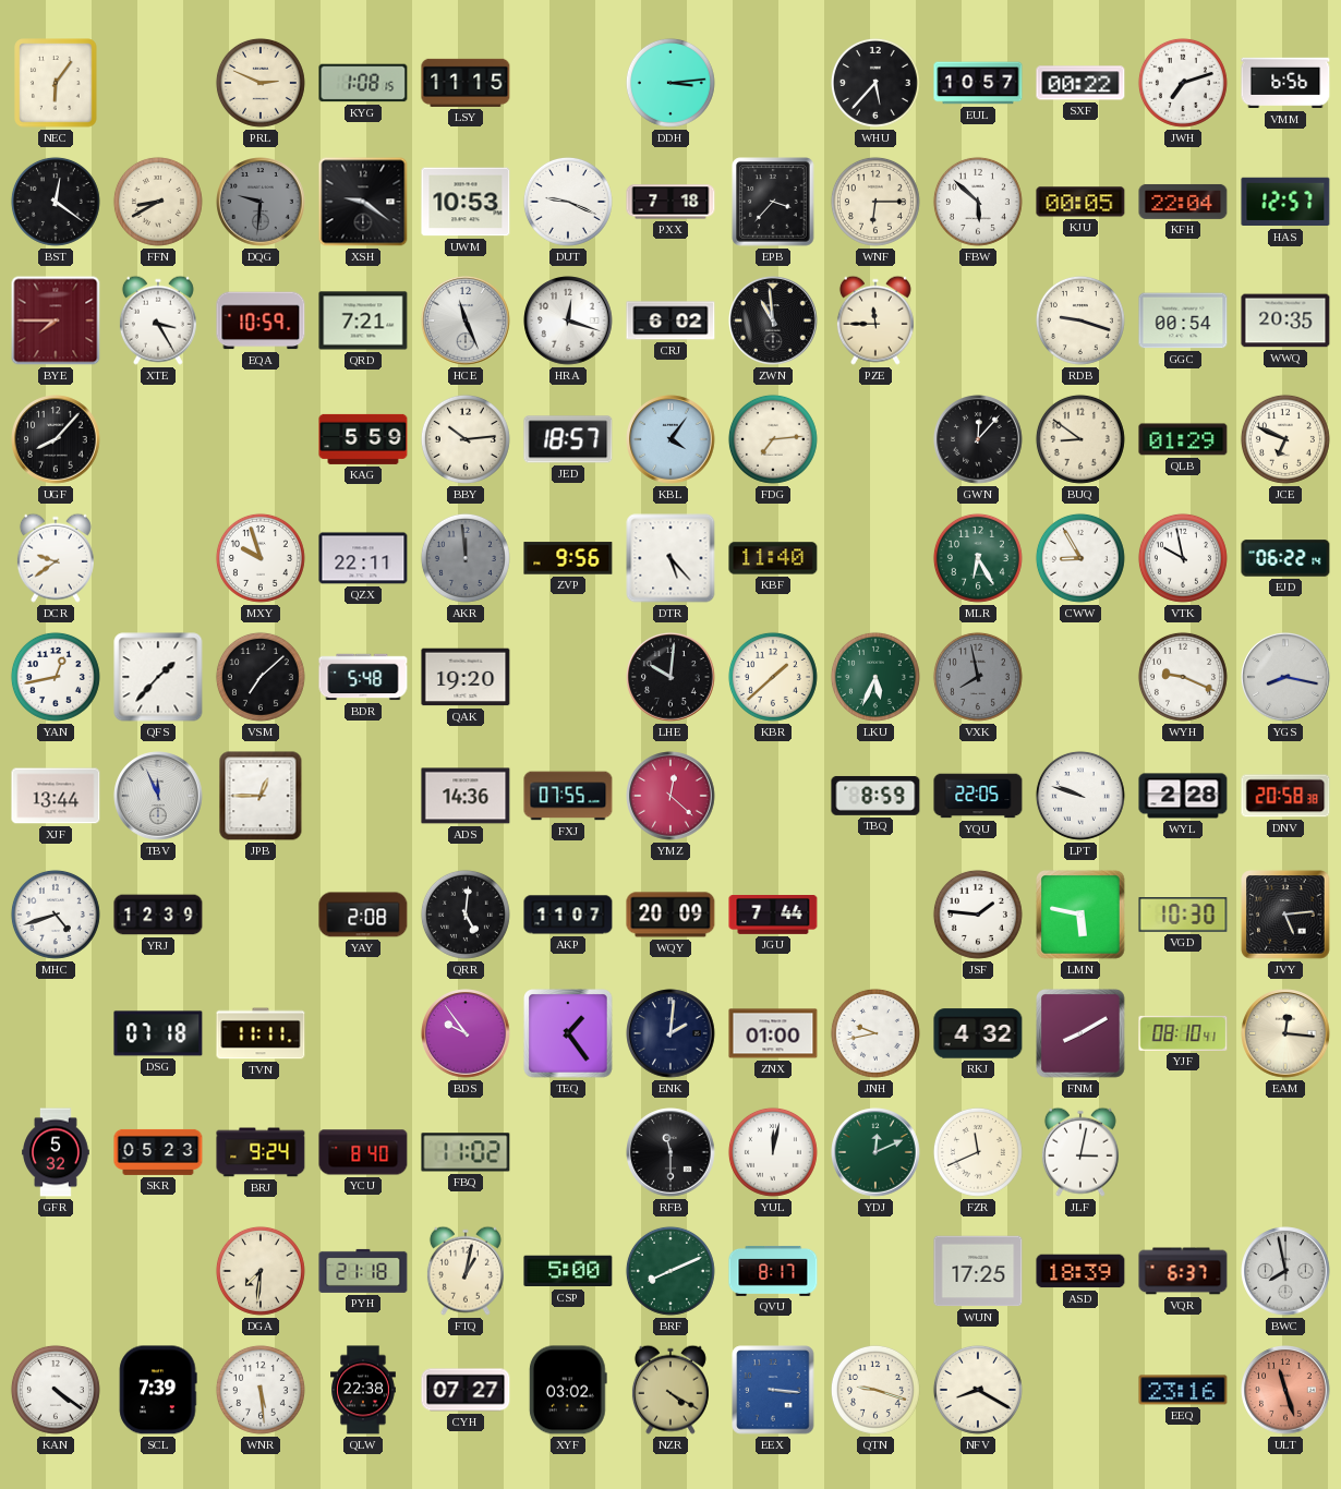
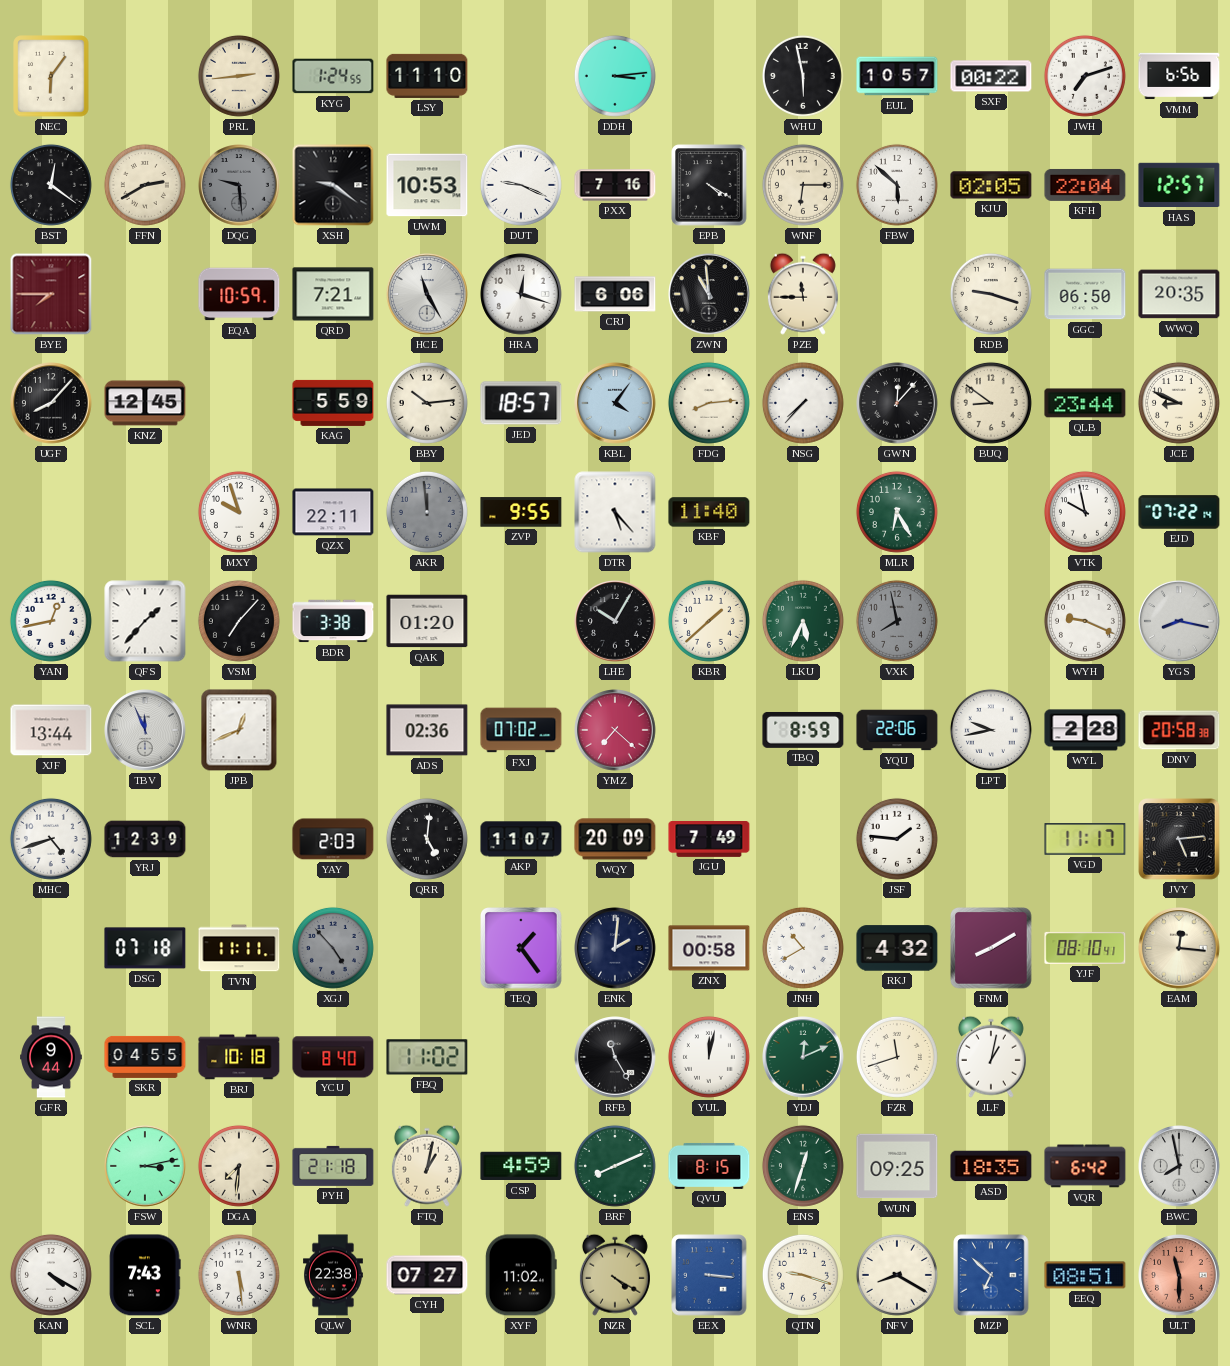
PRL: 2:49 -> 2:44 (239, 76)
KYG: 1:08 -> 1:24 (333, 76)
LSY: 11:15 -> 11:10 (427, 76)
WHU: 5:37 -> 5:58 (803, 76)
FFN: 8:40 -> 2:40 (145, 185)
DQG: 9:31 -> 9:29 (239, 185)
PXX: 7:18 -> 7:16 (615, 185)
EPB: 3:37 -> 4:20 (709, 185)
KJU: 00:05 -> 02:05 (991, 185)
XTE: 3:25 -> none (158, 320)
HCE: 11:26 -> 11:25 (427, 294)
CRJ: 6:02 -> 6:06 (615, 294)
GGC: 00:54 -> 06:50 (1085, 294)
KNZ: none -> 12:45 (145, 403)
FDG: 7:14 -> 8:14 (709, 403)
NSG: none -> 7:37 (803, 403)
QLB: 01:29 -> 23:44 (1085, 403)
JCE: 6:49 -> 8:49 (1179, 403)
DCR: 9:39 -> none (56, 558)
ZVP: 9:56 -> 9:55 (521, 512)
CWW: 8:55 -> none (1080, 558)
EJD: 06:22 -> 07:22 (1179, 512)
VSM: 7:08 -> 7:07 (239, 621)
BDR: 5:48 -> 3:38 (333, 621)
QAK: 19:20 -> 01:20 (427, 621)
LHE: 10:01 -> 10:05 (615, 621)
JPB: 12:45 -> 12:41 (239, 730)
ADS: 14:36 -> 02:36 (427, 730)
FXJ: 07:55 -> 07:02 (521, 730)
YMZ: 12:22 -> 7:22 (615, 730)
YQU: 22:05 -> 22:06 (897, 730)
LPT: 9:48 -> 9:43 (991, 730)
YAY: 2:08 -> 2:03 (333, 839)
JGU: 7:44 -> 7:49 (709, 840)
LMN: 5:47 -> none (1080, 915)
VGD: 10:30 -> 11:17 (1085, 839)
XGJ: none -> 4:53 (333, 948)
BDS: 9:54 -> none (466, 1033)
ZNX: 01:00 -> 00:58 (709, 948)
JNH: 9:43 -> 10:40 (803, 948)
GFR: 5:32 -> 9:44 (51, 1057)
SKR: 05:23 -> 04:55 (145, 1057)
BRJ: 9:24 -> 10:18 (239, 1057)
RFB: 11:30 -> 11:25 (615, 1057)
FZR: 11:41 -> 11:42 (897, 1057)
JLF: 3:02 -> 1:02 (991, 1057)
FSW: none -> 3:13 (145, 1166)
CSP: 5:00 -> 4:59 (521, 1166)
QVU: 8:17 -> 8:15 (709, 1166)
ENS: none -> 12:33 (803, 1166)
WUN: 17:25 -> 09:25 (897, 1166)
ASD: 18:39 -> 18:35 (991, 1166)
VQR: 6:37 -> 6:42 (1085, 1166)
KAN: 4:21 -> 4:20 (51, 1275)
SCL: 7:39 -> 7:43 (145, 1275)
XYF: 03:02 -> 11:02 (521, 1275)
MZP: none -> 6:52 (991, 1275)
EEQ: 23:16 -> 08:51 (1085, 1275)
ULT: 11:27 -> 11:30 (1179, 1275)
